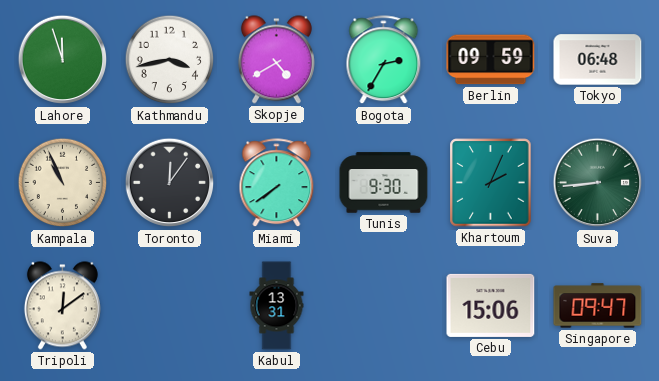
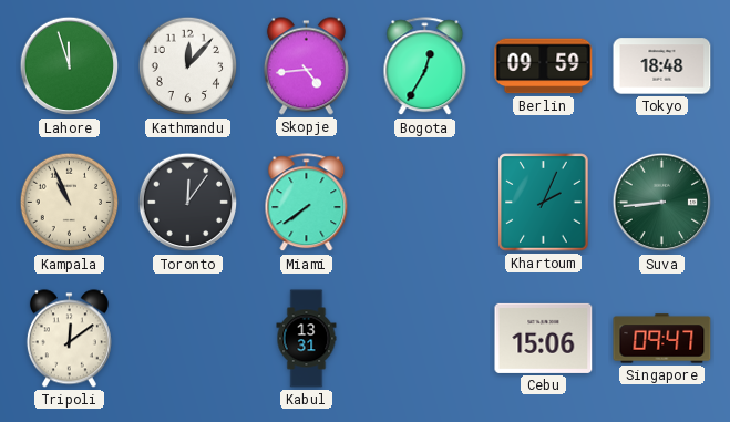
Kathmandu: 3:43 -> 12:07 (188, 66)
Skopje: 4:40 -> 4:44 (306, 66)
Bogota: 2:35 -> 12:35 (425, 66)
Tokyo: 06:48 -> 18:48 (662, 66)
Tunis: 9:30 -> none (384, 183)
